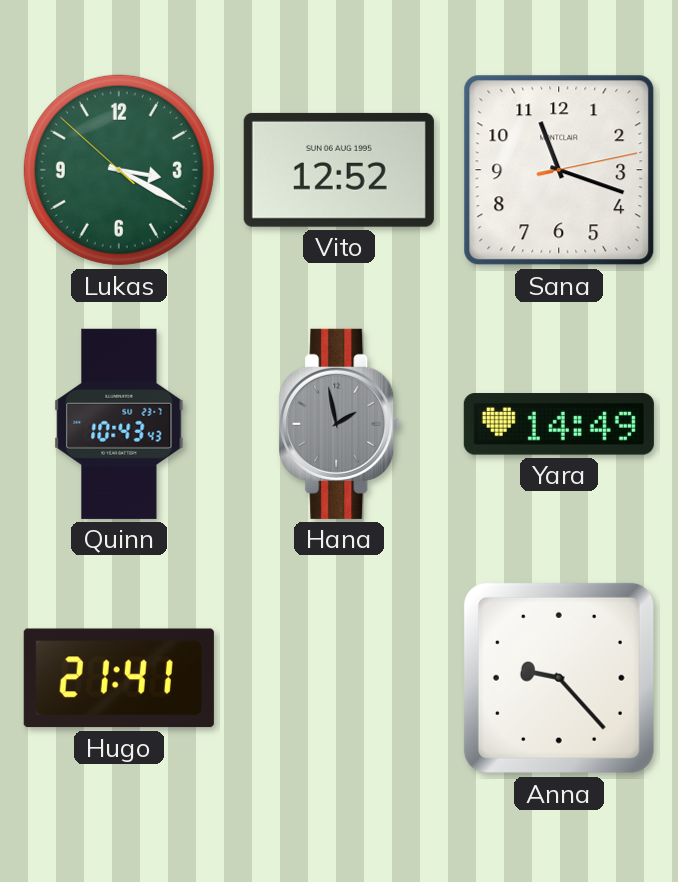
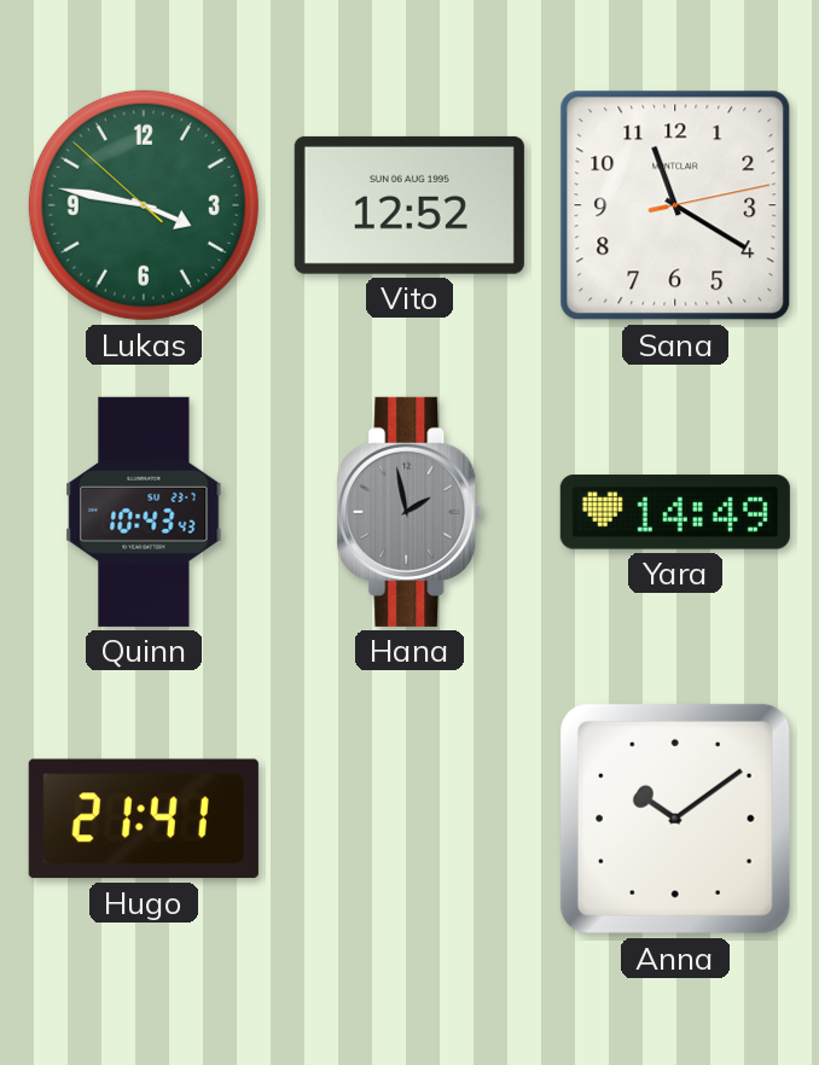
Lukas: 3:19 -> 3:46 (144, 205)
Sana: 11:18 -> 11:20 (675, 205)
Anna: 9:23 -> 10:09 (675, 819)
